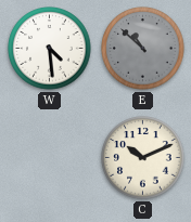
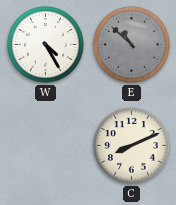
W: 4:29 -> 4:25 (46, 45)
C: 10:11 -> 8:11 (132, 146)
